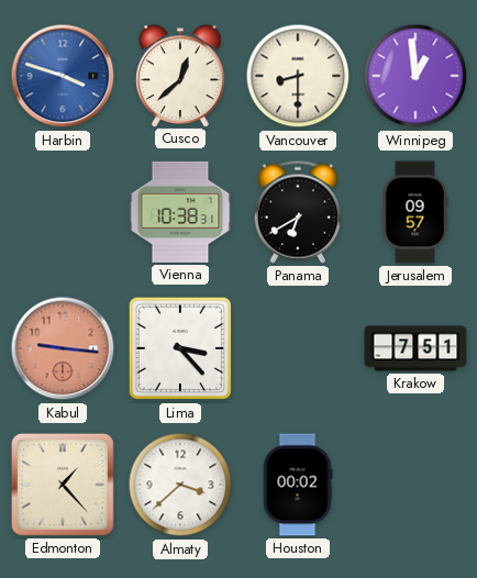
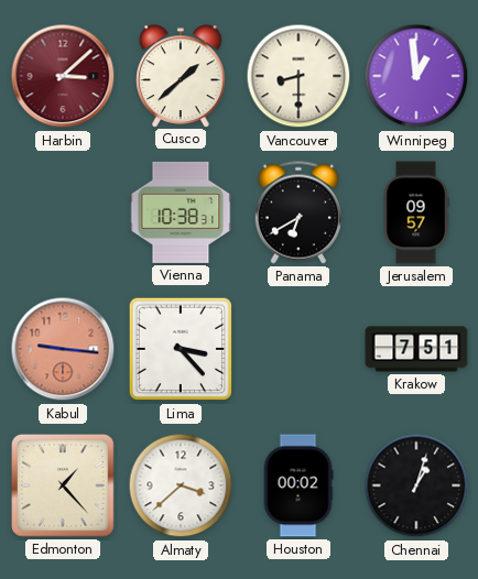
Harbin: 3:48 -> 3:08 (63, 76)
Harbin dial: blue -> burgundy (63, 76)
Cusco: 12:38 -> 1:38 (181, 76)
Chennai: none -> 1:03 (416, 485)
